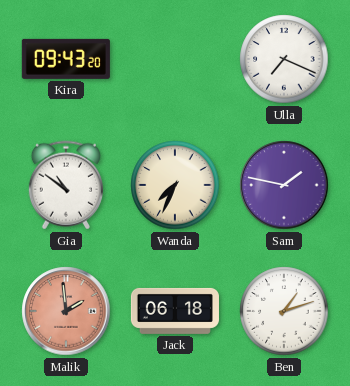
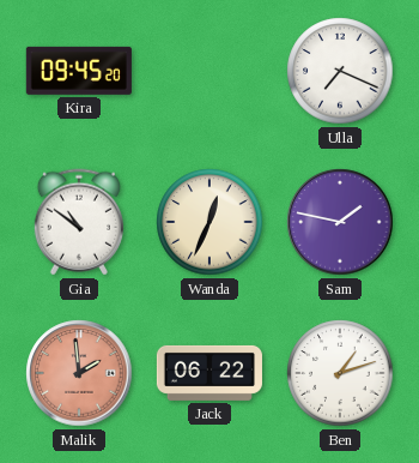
Kira: 09:43 -> 09:45 (79, 71)
Wanda: 7:34 -> 12:34 (209, 222)
Jack: 06:18 -> 06:22 (209, 373)
